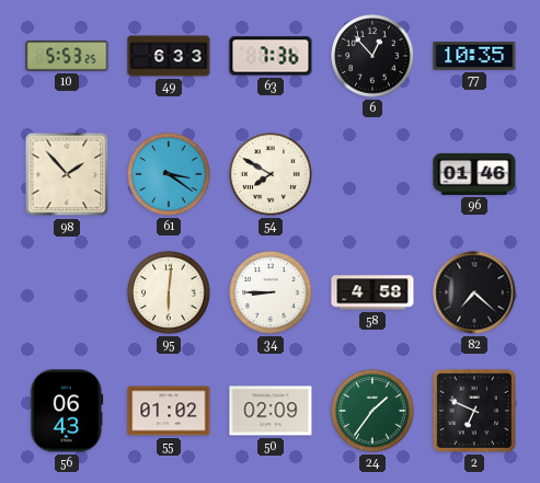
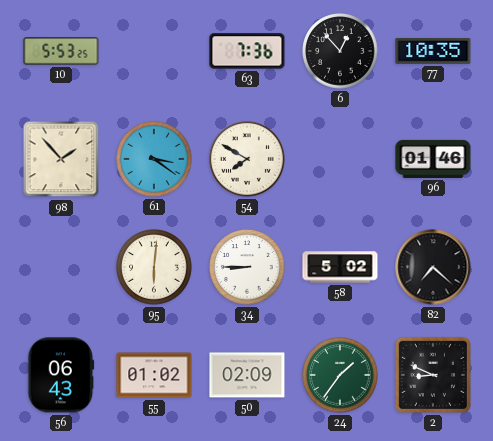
49: 6:33 -> none (169, 56)
58: 4:58 -> 5:02 (340, 267)
2: 6:49 -> 8:49 (433, 375)
